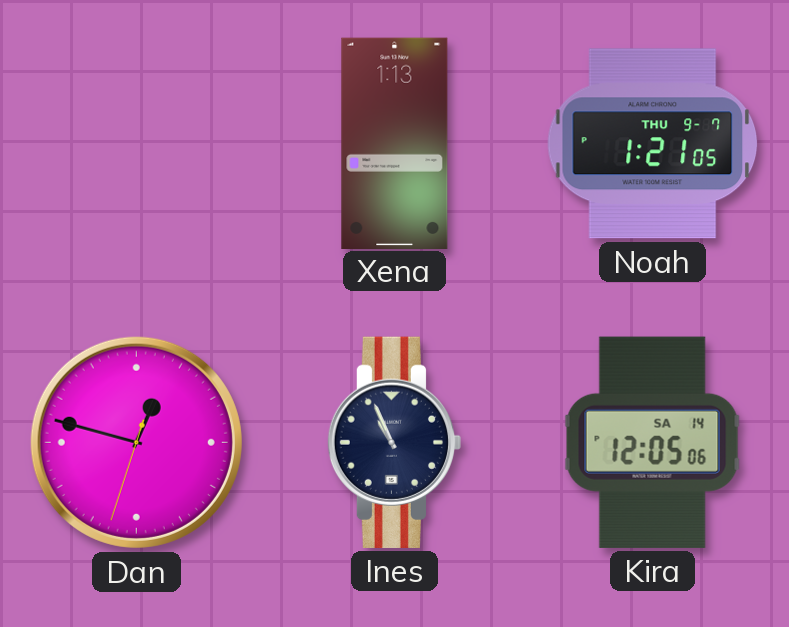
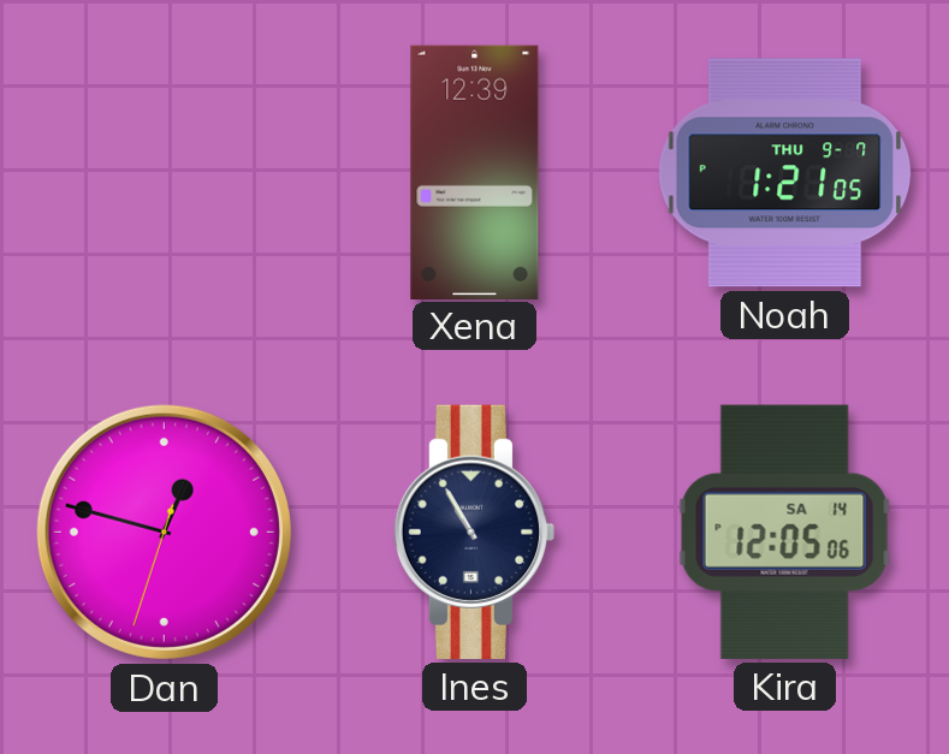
Xena: 1:13 -> 12:39 (475, 172)
Ines: 10:56 -> 10:55 (474, 532)
